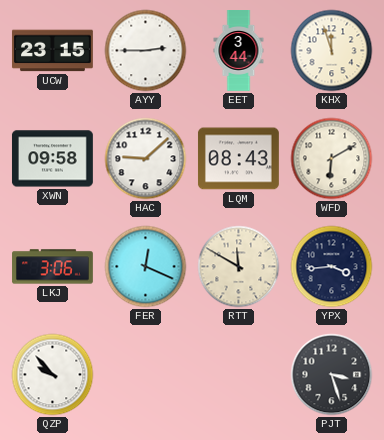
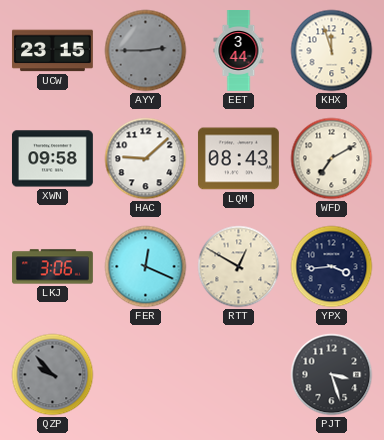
AYY dial: white -> grey (146, 51)
WFD: 6:10 -> 7:10 (332, 159)
RTT: 11:50 -> 12:50 (239, 267)
QZP dial: white -> grey (53, 375)
